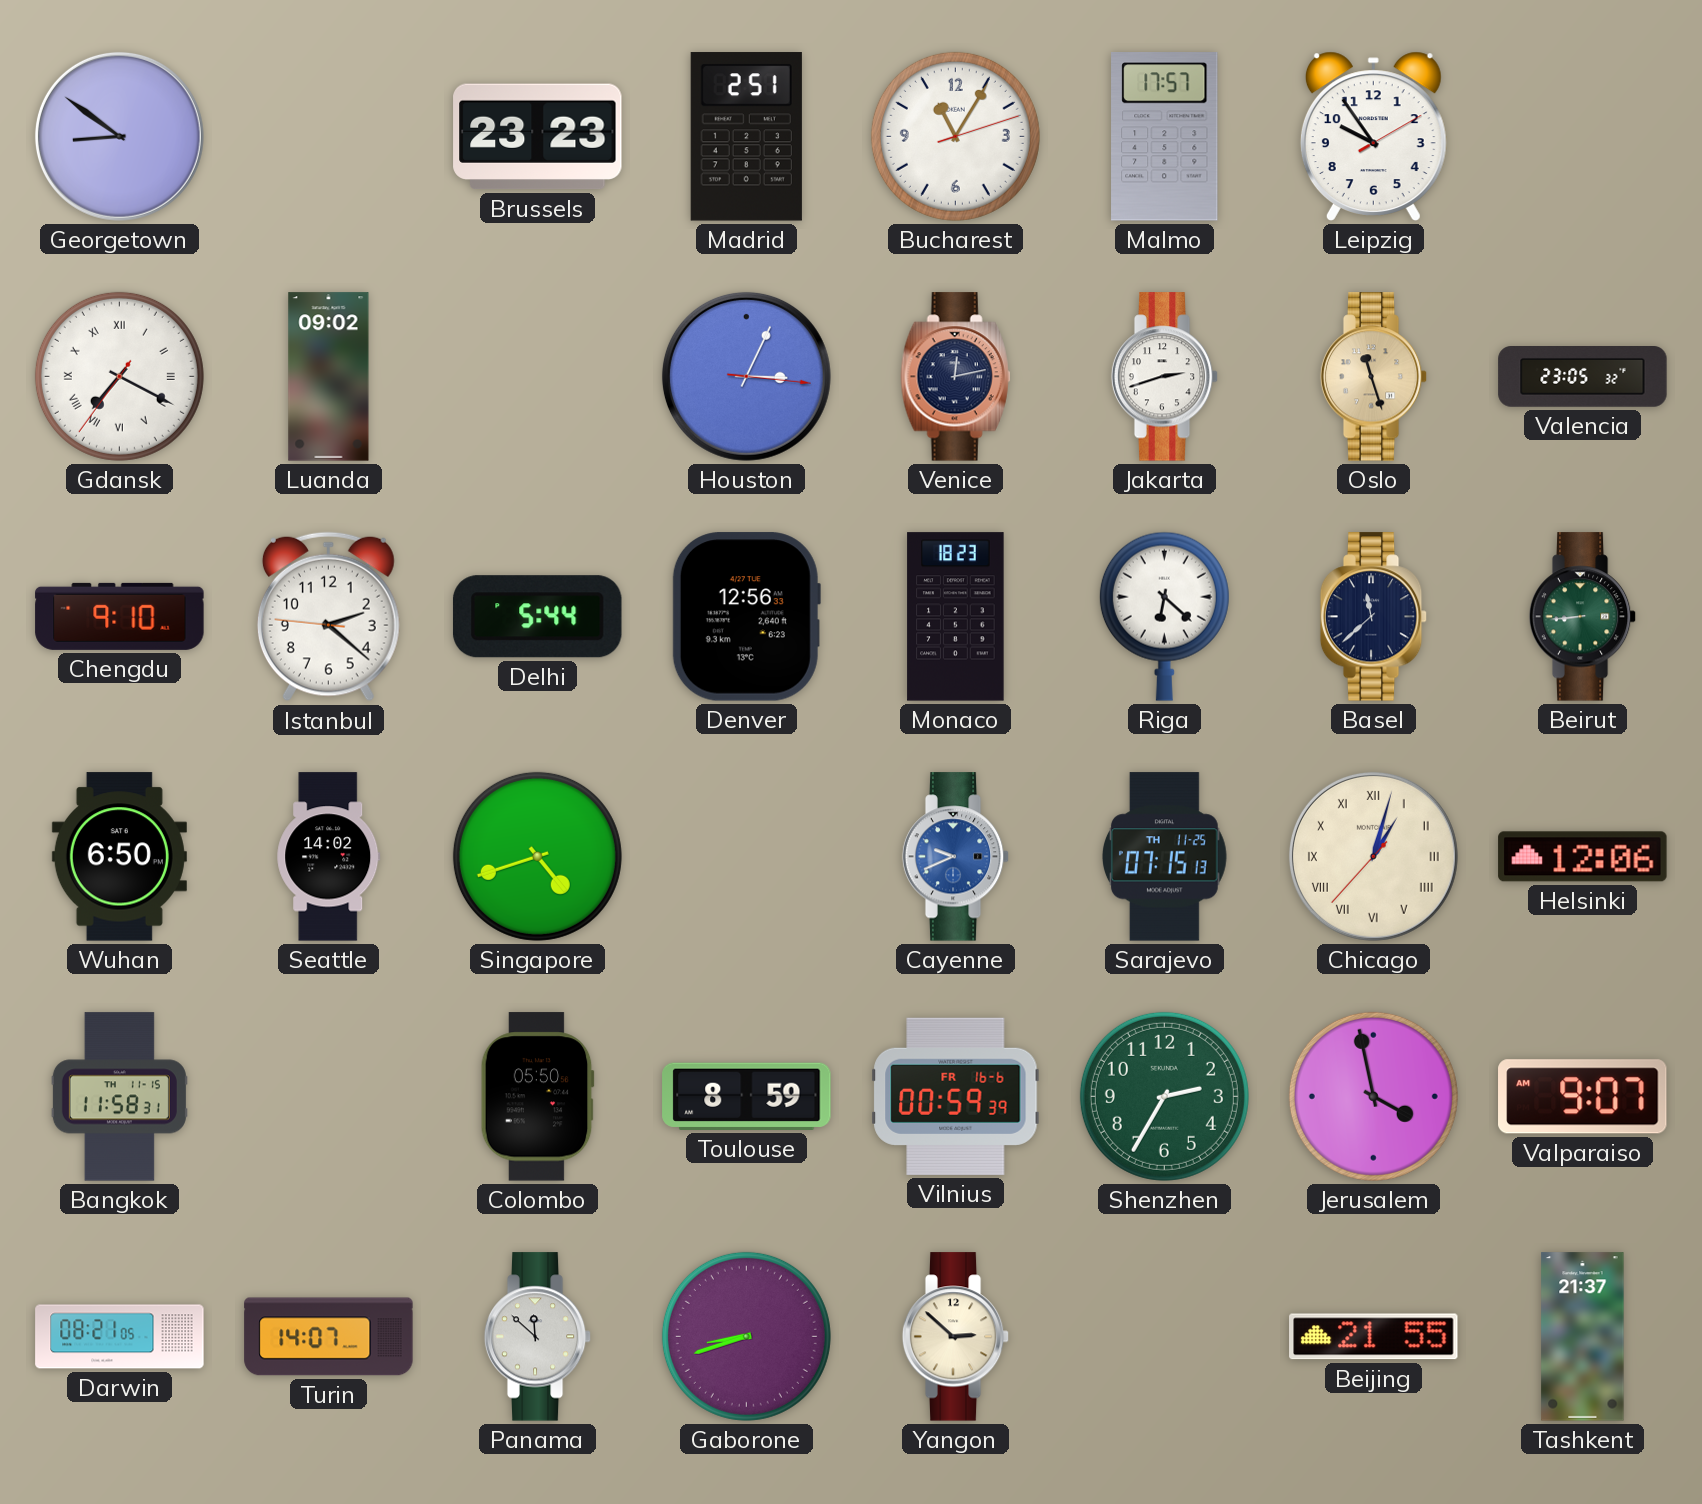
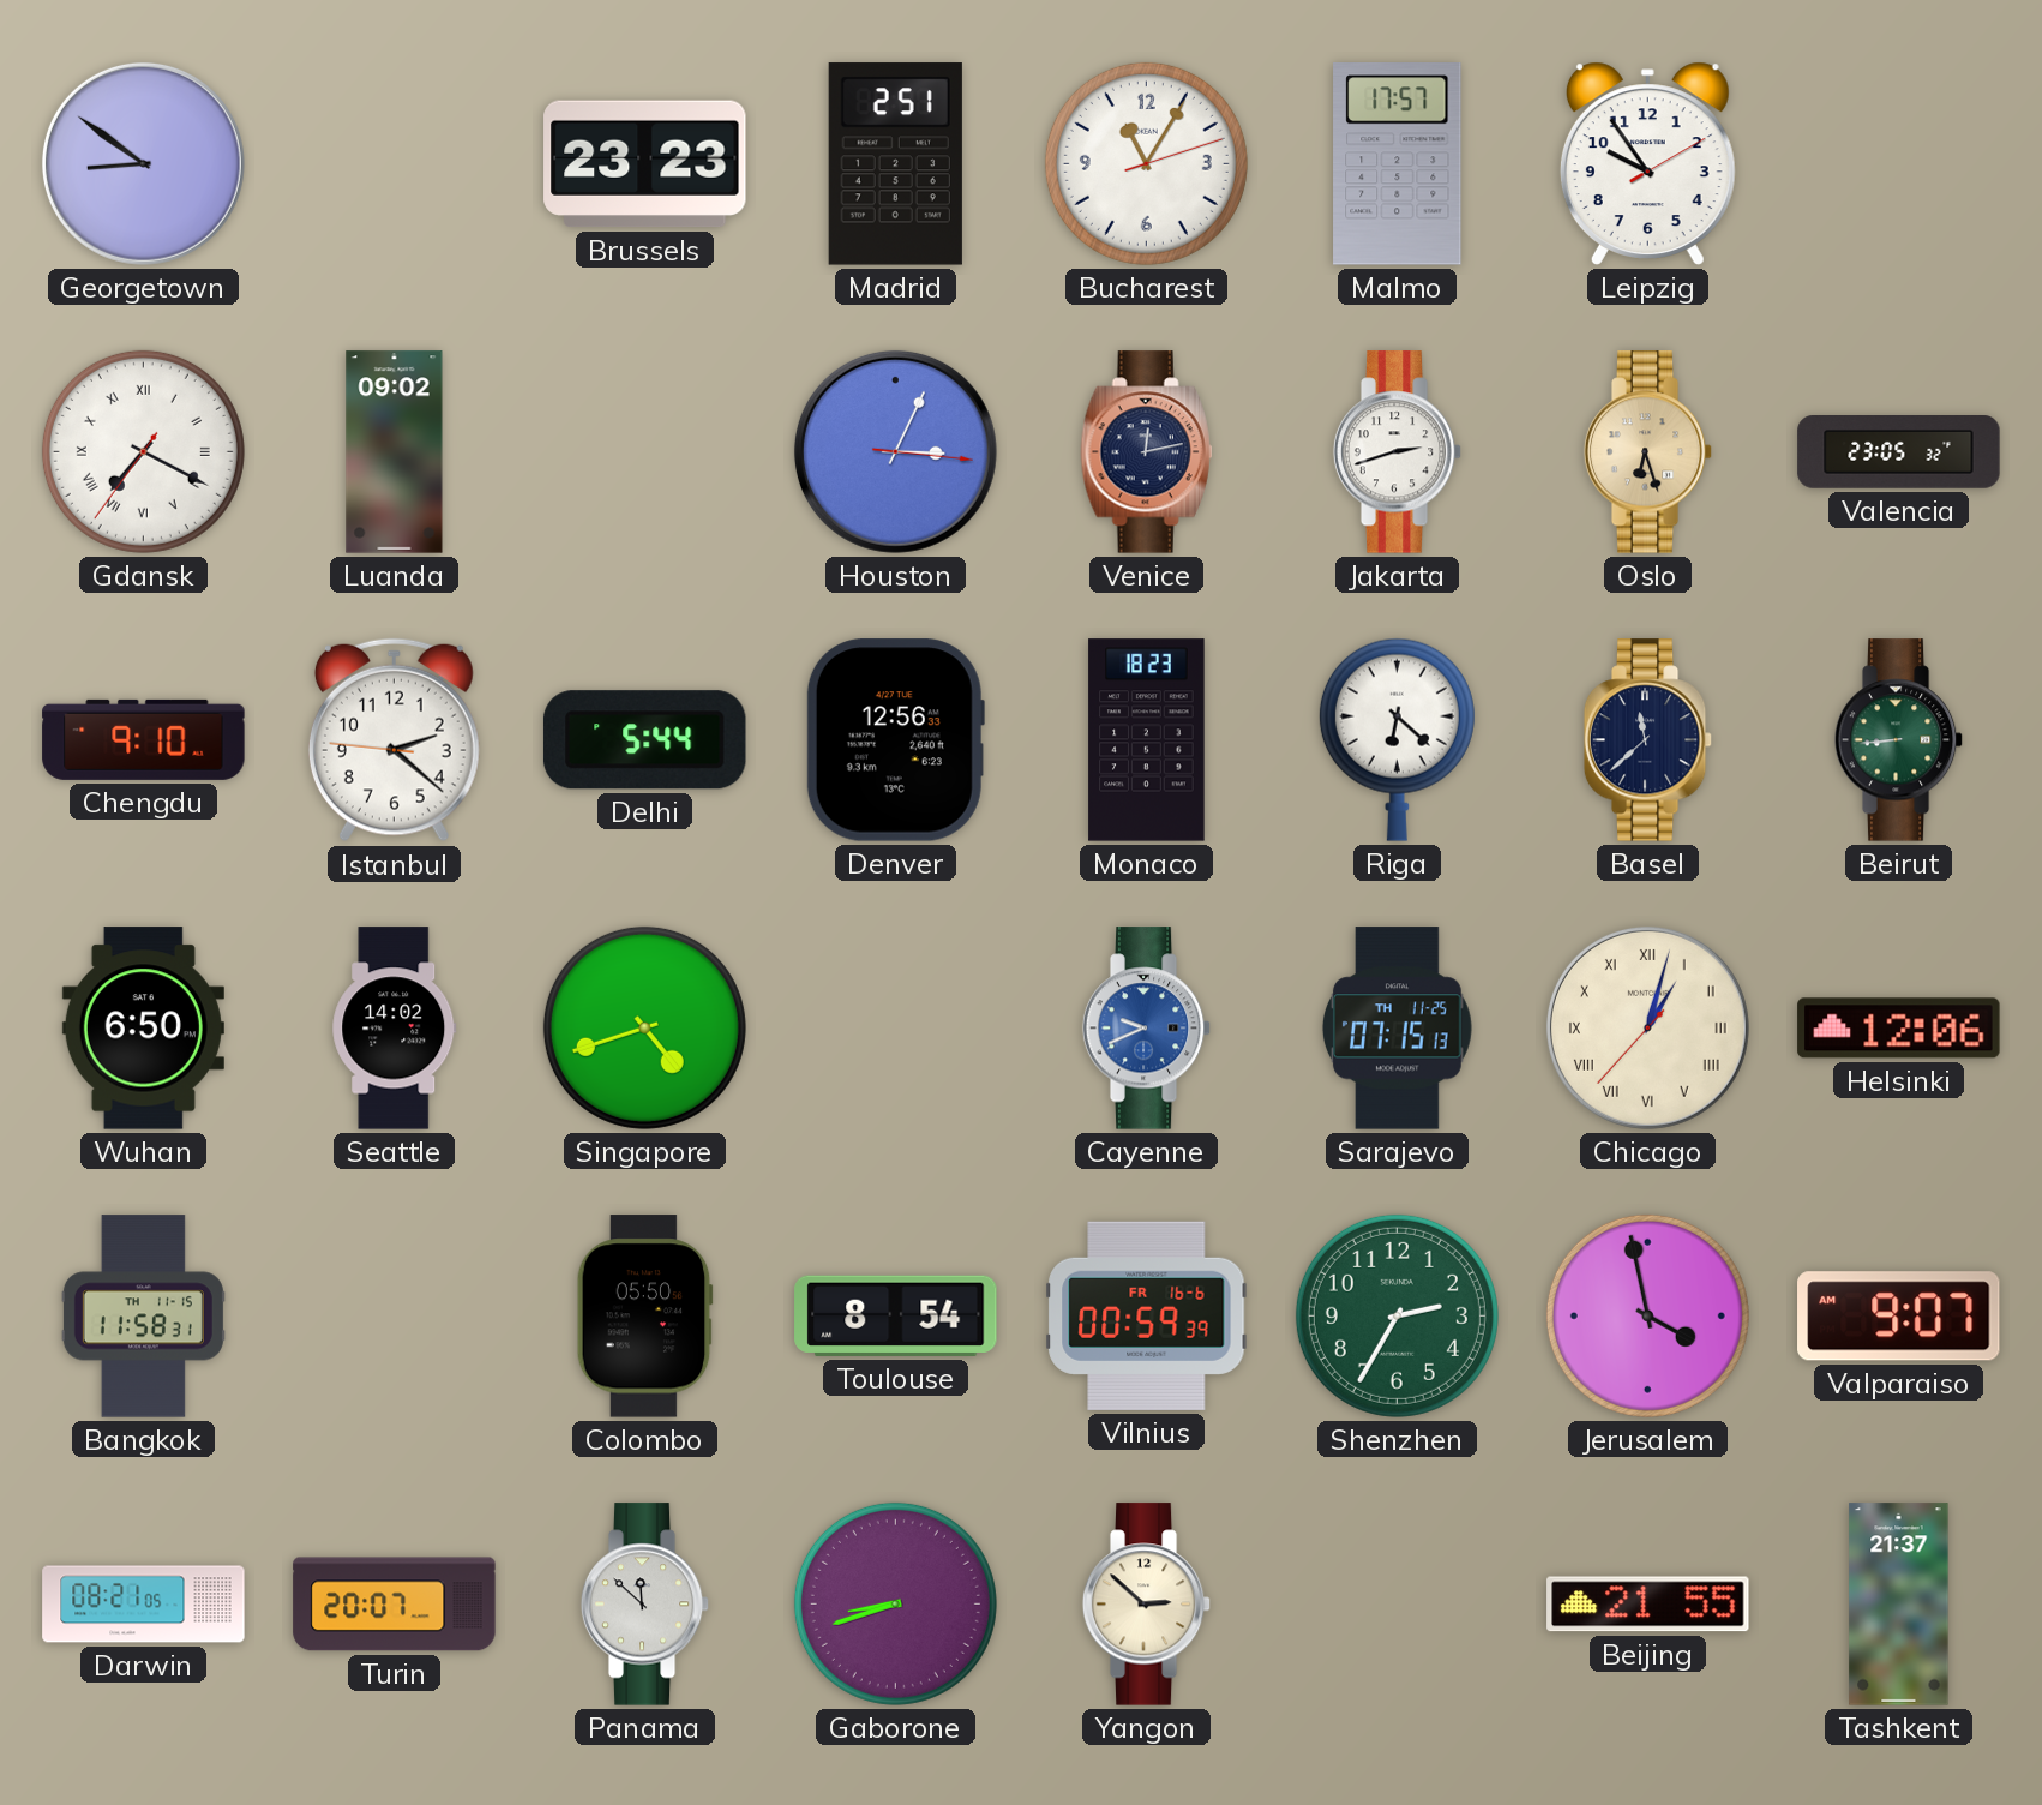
Oslo: 11:27 -> 6:27 (1648, 452)
Toulouse: 8:59 -> 8:54 (896, 1315)
Turin: 14:07 -> 20:07 (395, 1605)
